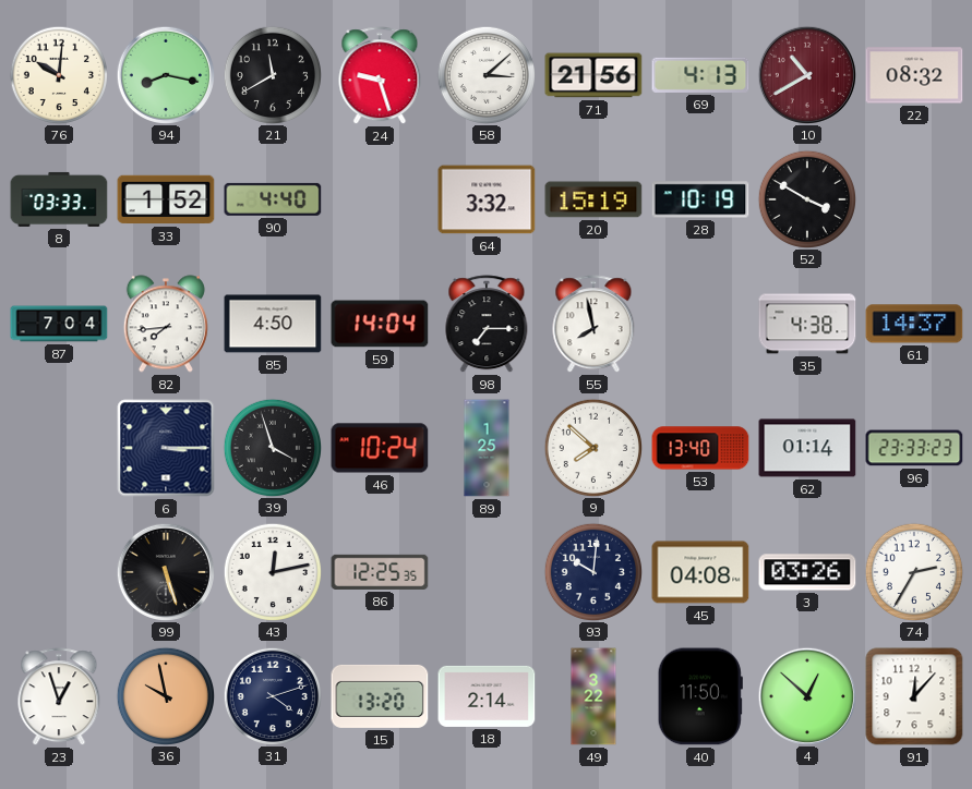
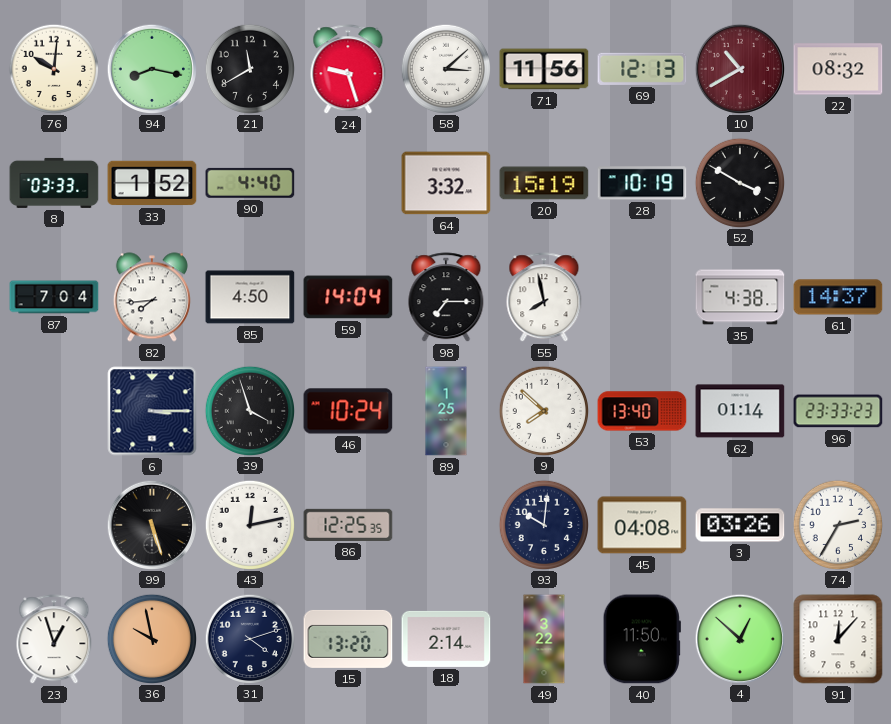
71: 21:56 -> 11:56 (544, 69)
69: 4:13 -> 12:13 (642, 69)
